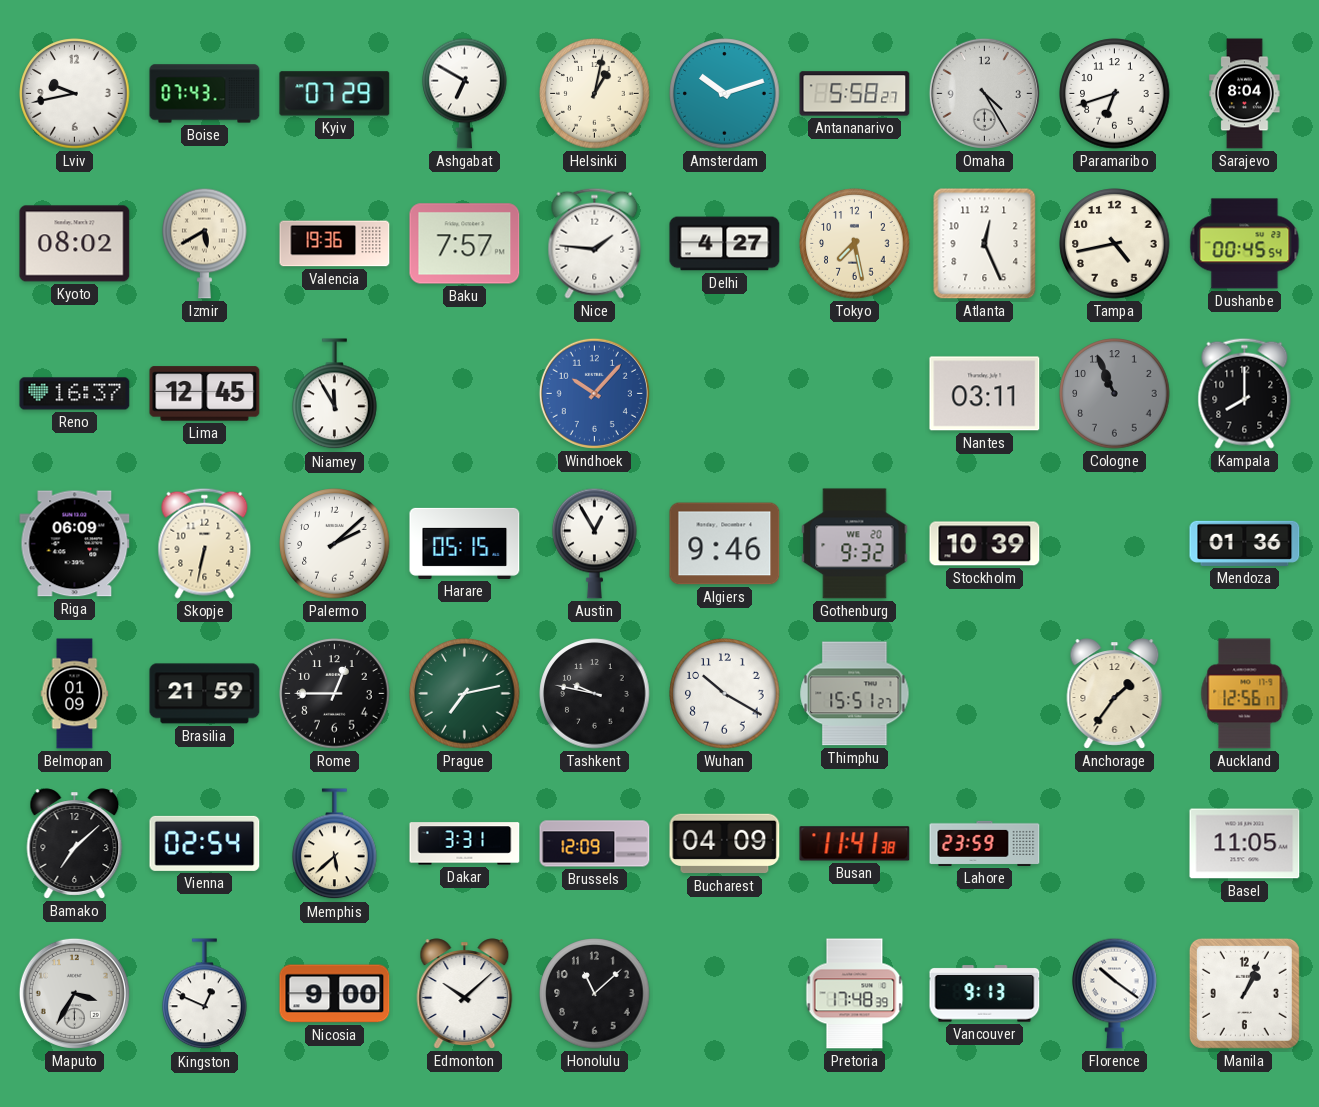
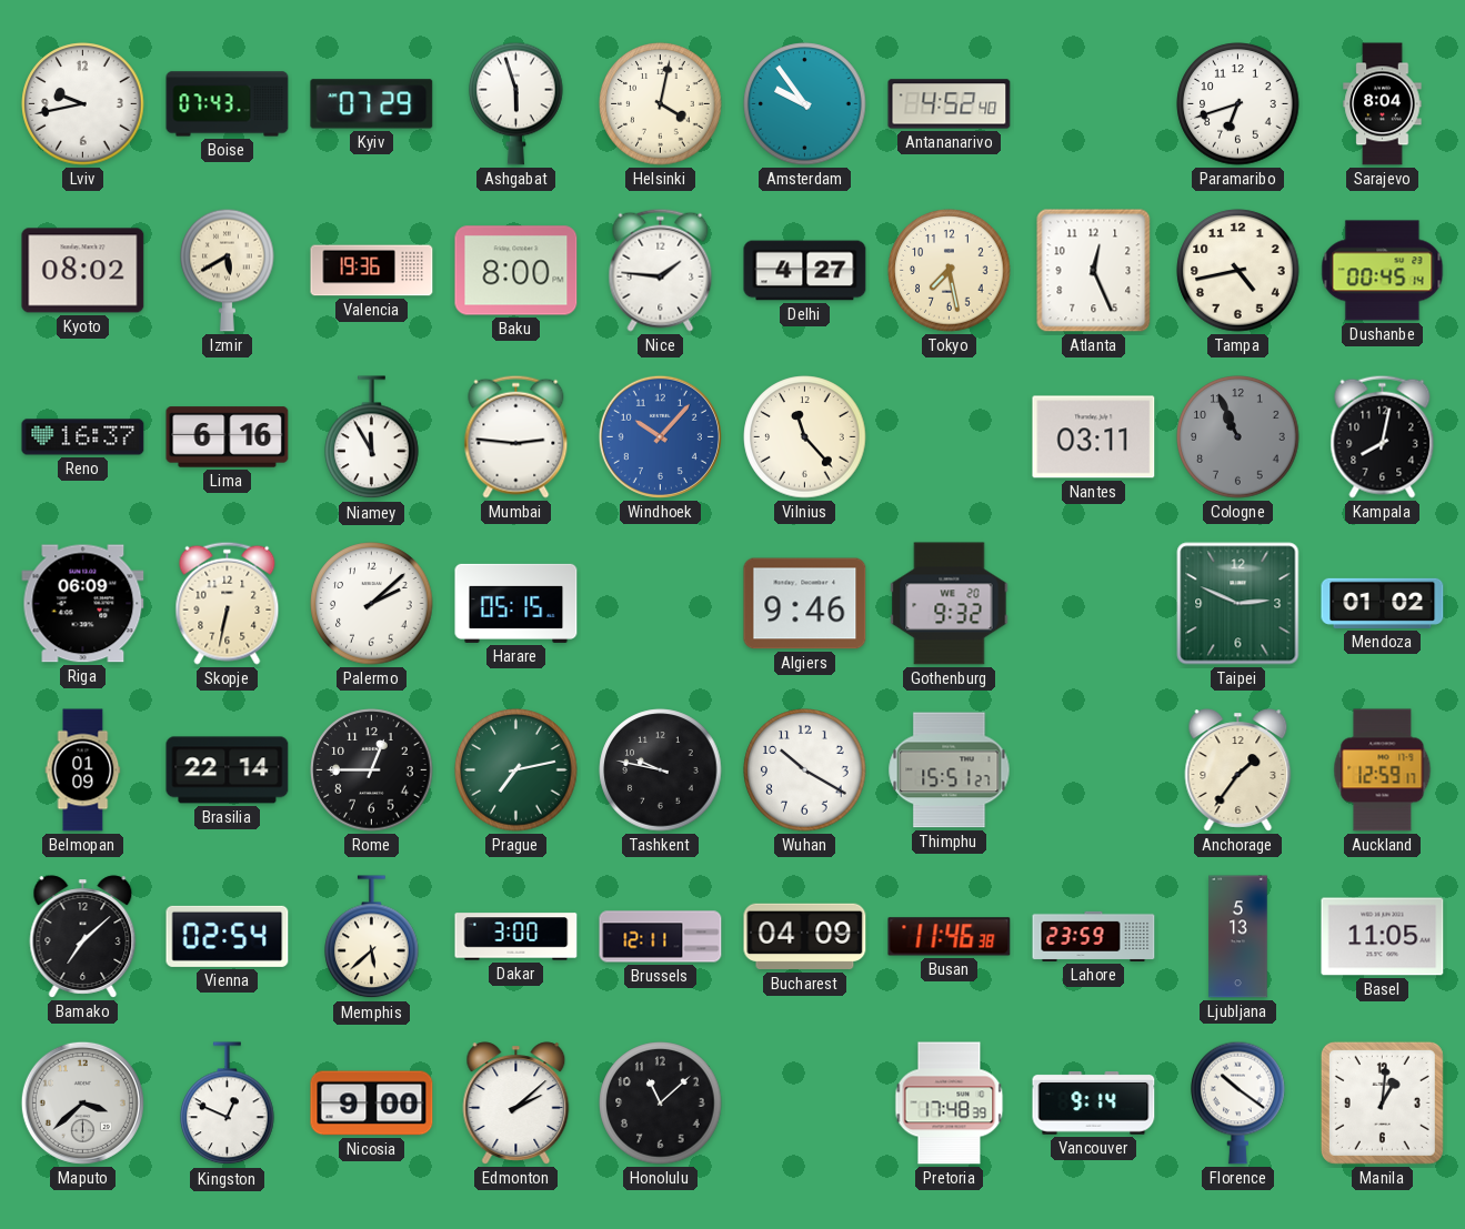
Ashgabat: 6:50 -> 5:57 (516, 103)
Helsinki: 1:02 -> 4:02 (661, 104)
Amsterdam: 10:12 -> 9:54 (805, 104)
Antananarivo: 5:58 -> 4:52 (950, 104)
Omaha: 4:25 -> none (984, 93)
Baku: 7:57 -> 8:00 (516, 271)
Dushanbe: 00:45:54 -> 00:45:14 (1383, 271)
Lima: 12:45 -> 6:16 (228, 437)
Mumbai: none -> 2:46 (516, 436)
Vilnius: none -> 11:23 (805, 437)
Kampala: 8:00 -> 8:02 (1383, 436)
Austin: 12:55 -> none (595, 543)
Stockholm: 10:39 -> none (985, 544)
Taipei: none -> 2:49 (1238, 604)
Mendoza: 01:36 -> 01:02 (1383, 603)
Brasilia: 21:59 -> 22:14 (228, 770)
Auckland: 12:56 -> 12:59 (1383, 770)
Dakar: 3:31 -> 3:00 (516, 937)
Brussels: 12:09 -> 12:11 (661, 937)
Busan: 11:41 -> 11:46 (950, 937)
Ljubljana: none -> 5:13 (1238, 937)
Maputo: 3:35 -> 3:38 (82, 1102)
Edmonton: 10:08 -> 2:08 (516, 1104)
Vancouver: 9:13 -> 9:14 (1094, 1104)
Manila: 1:04 -> 1:01 (1382, 1102)
